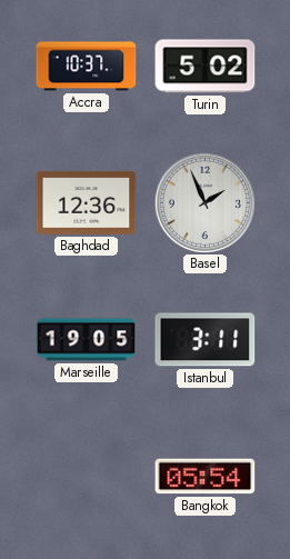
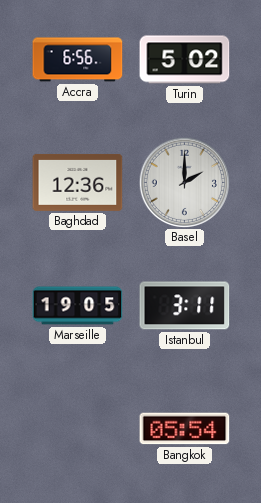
Accra: 10:37 -> 6:56 (78, 60)
Basel: 1:56 -> 2:00 (184, 182)
